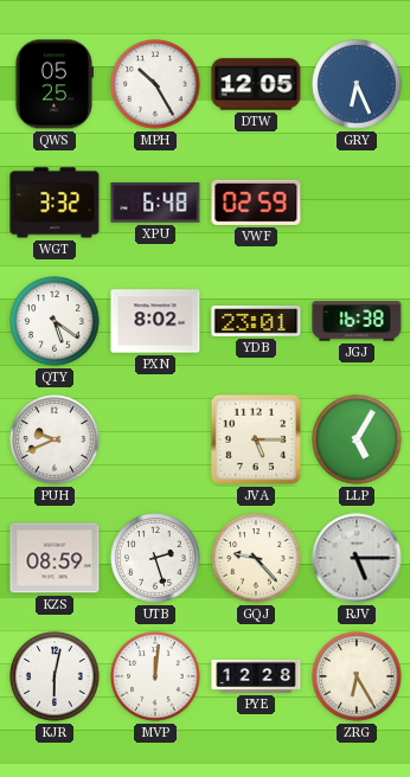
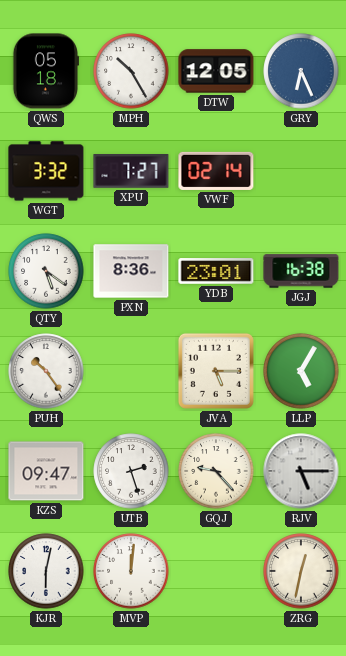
QWS: 05:25 -> 05:18 (45, 71)
XPU: 6:48 -> 7:27 (131, 172)
VWF: 02:59 -> 02:14 (216, 171)
PXN: 8:02 -> 8:36 (131, 271)
PUH: 9:41 -> 10:24 (46, 371)
KZS: 08:59 -> 09:47 (46, 471)
PYE: 12:28 -> none (256, 676)
ZRG: 6:25 -> 12:32 (301, 571)
